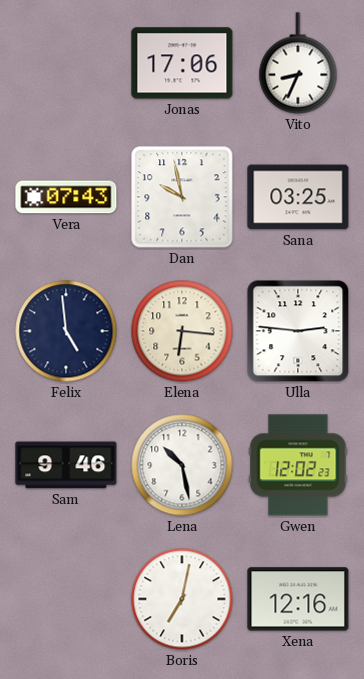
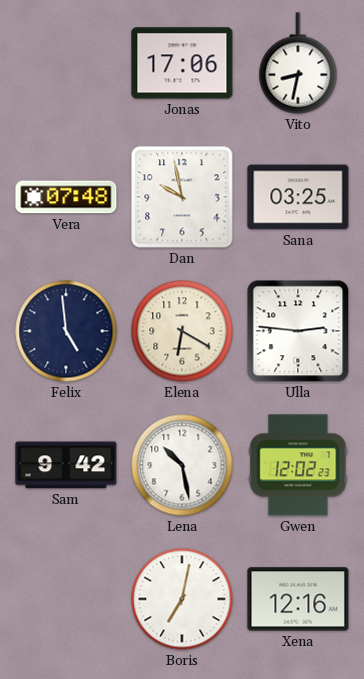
Vito: 8:34 -> 8:32 (298, 63)
Vera: 07:43 -> 07:48 (66, 197)
Elena: 6:16 -> 6:20 (182, 331)
Sam: 9:46 -> 9:42 (66, 465)
